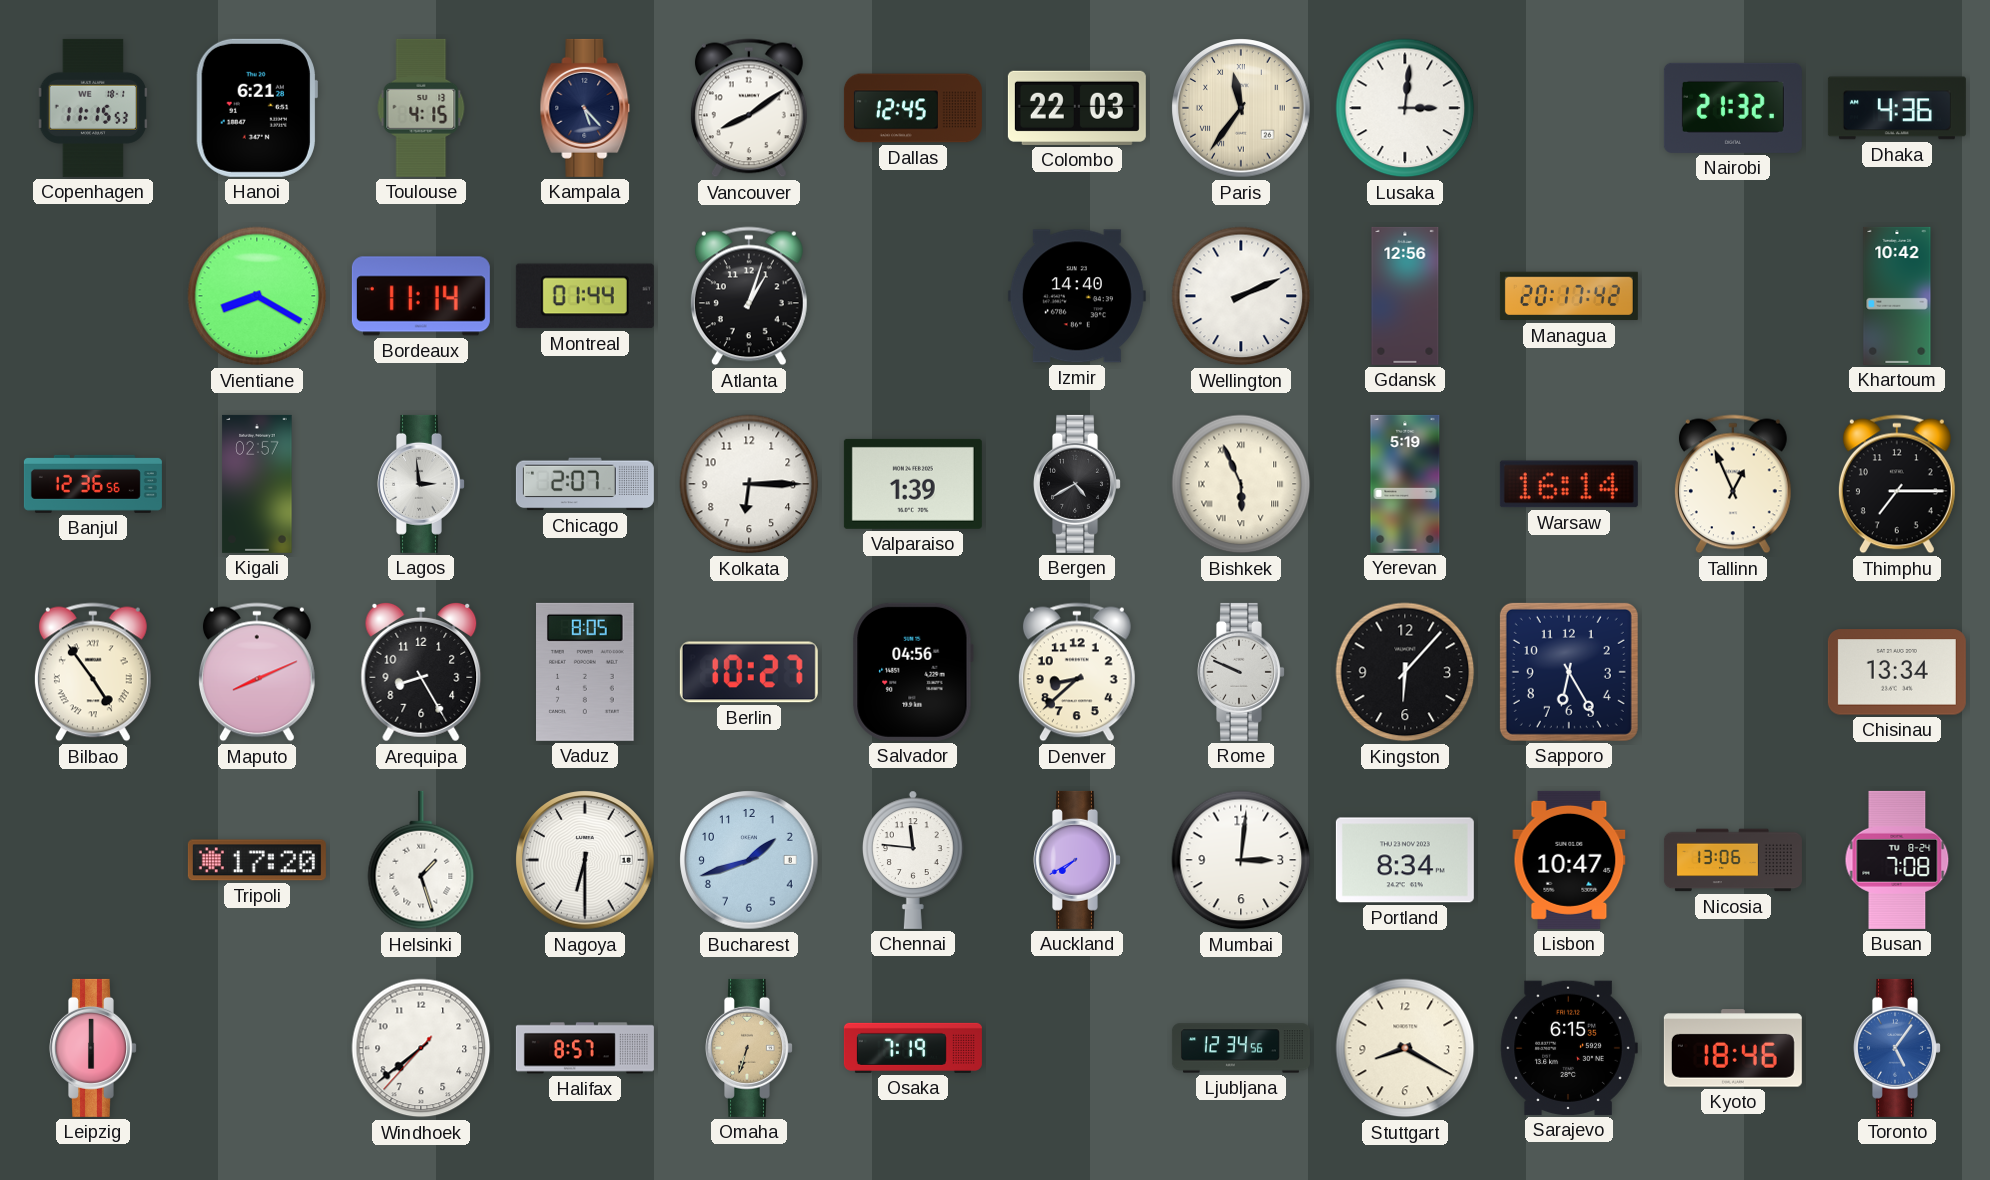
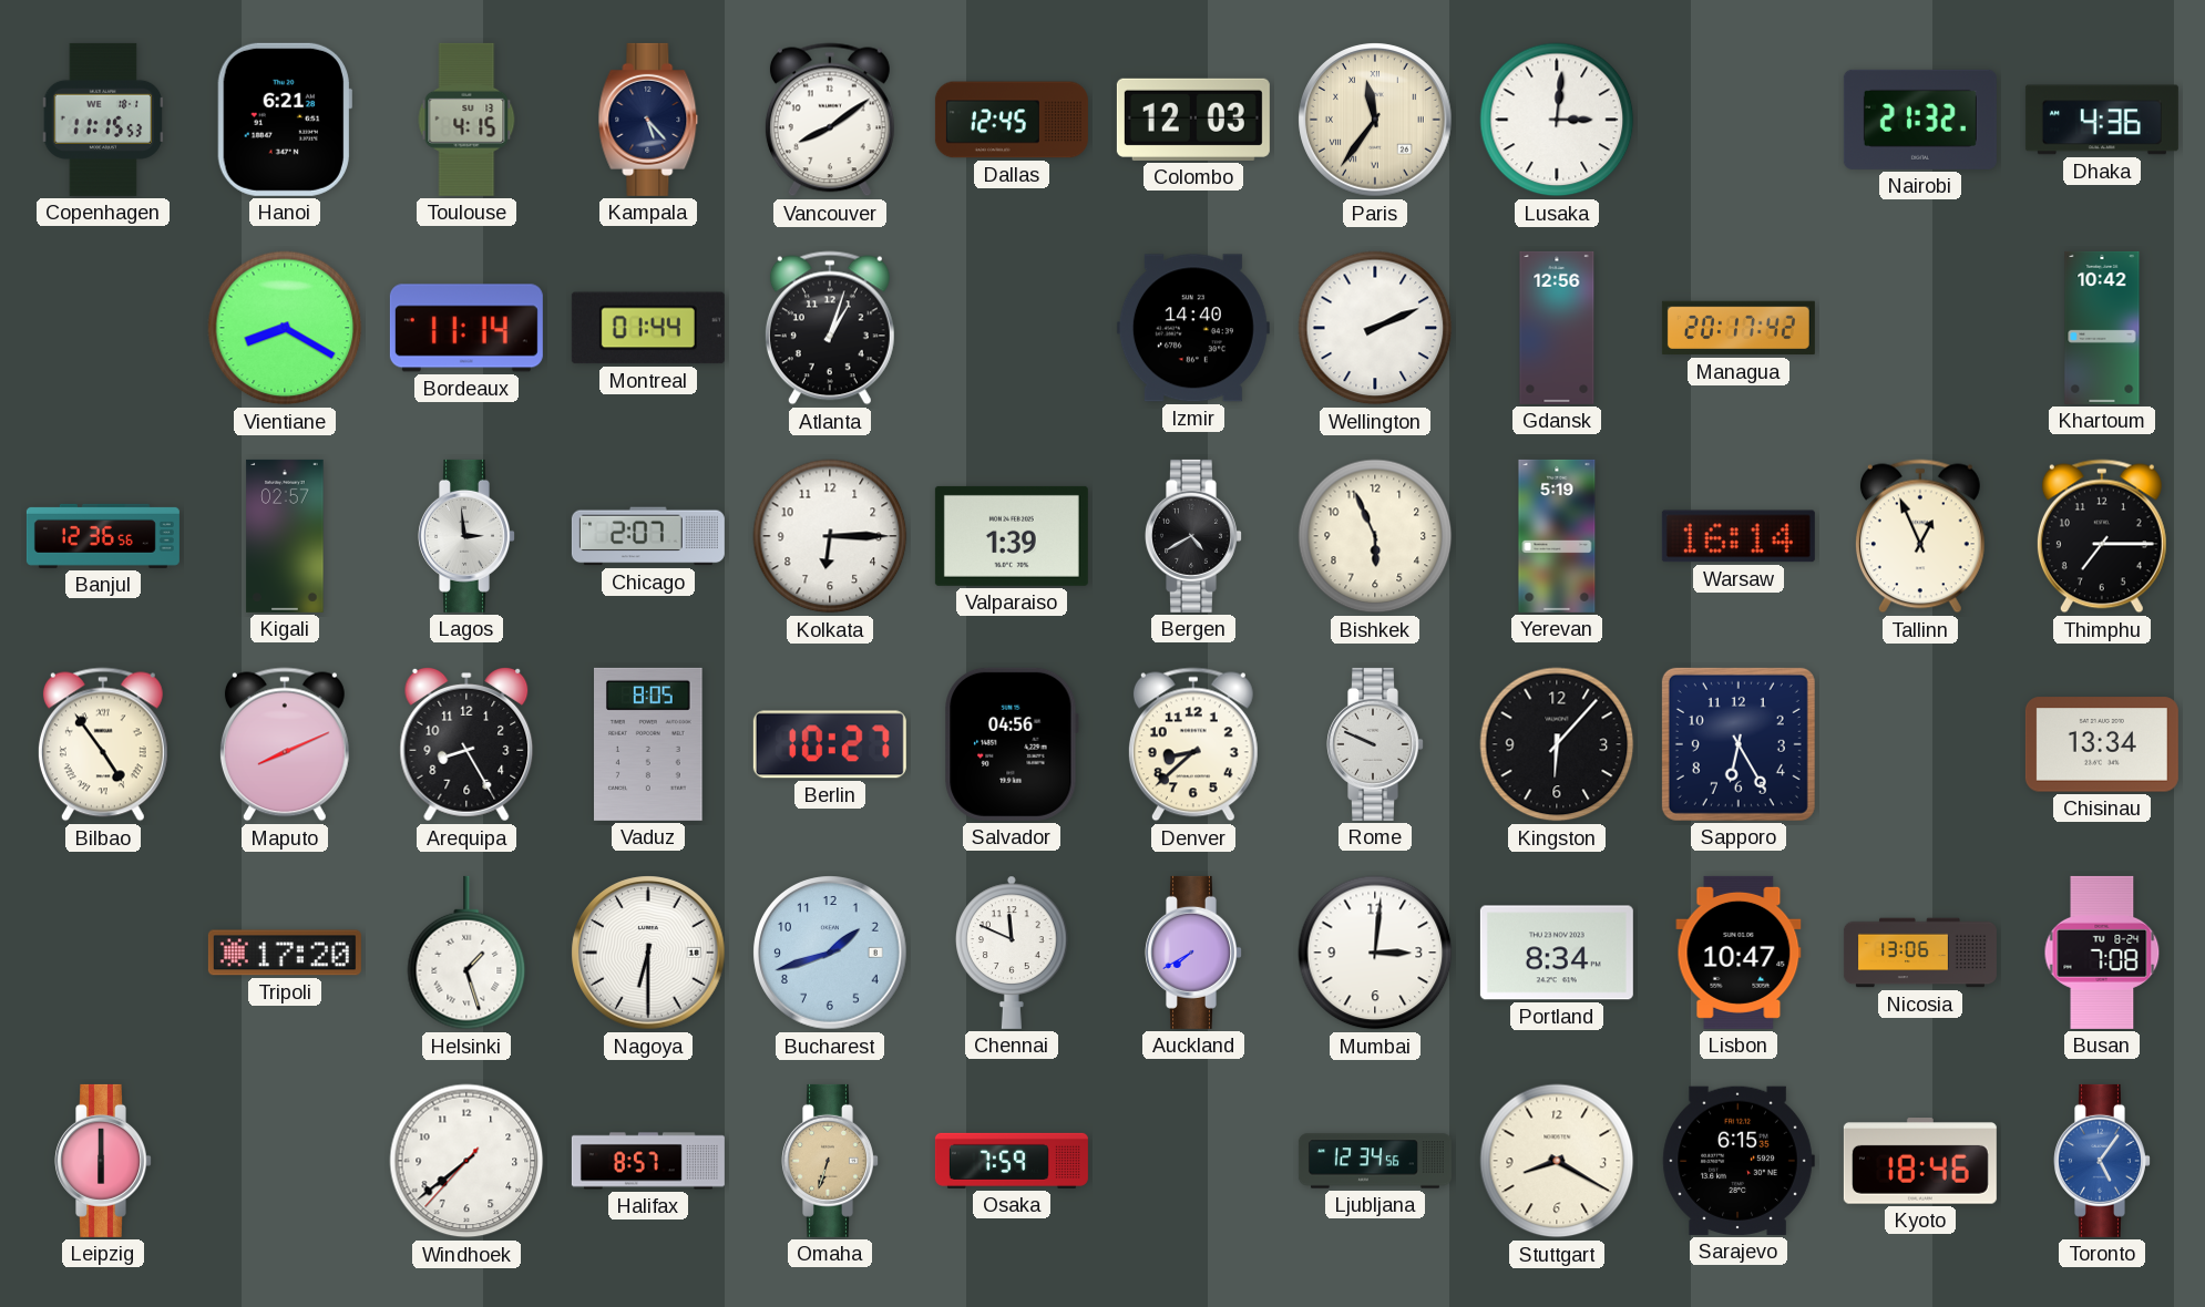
Colombo: 22:03 -> 12:03 (1193, 120)
Bishkek numerals: Roman -> Arabic (1375, 536)
Chennai: 11:46 -> 11:49 (1012, 953)
Osaka: 7:19 -> 7:59 (1012, 1161)
